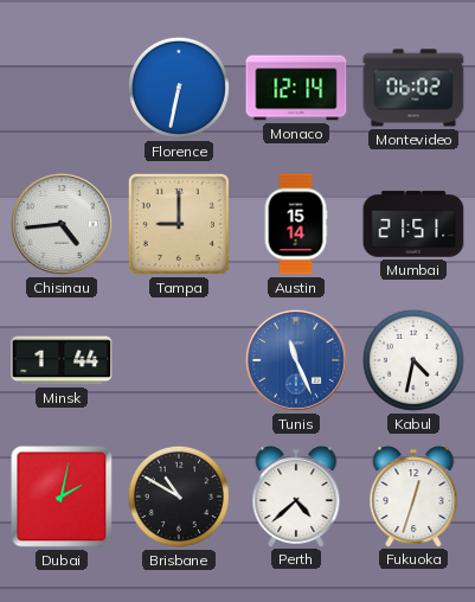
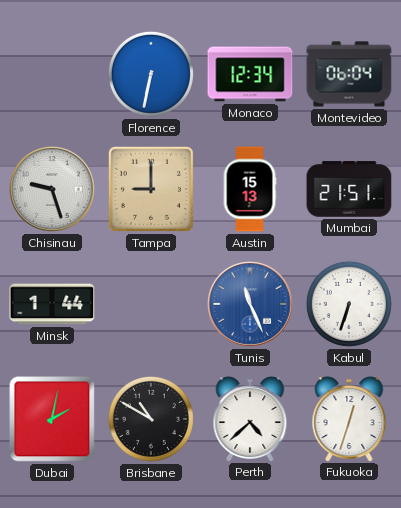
Monaco: 12:14 -> 12:34 (250, 74)
Montevideo: 06:02 -> 06:04 (349, 74)
Chisinau: 4:44 -> 9:27 (52, 189)
Austin: 15:14 -> 15:13 (250, 189)
Kabul: 4:32 -> 6:33 (349, 304)
